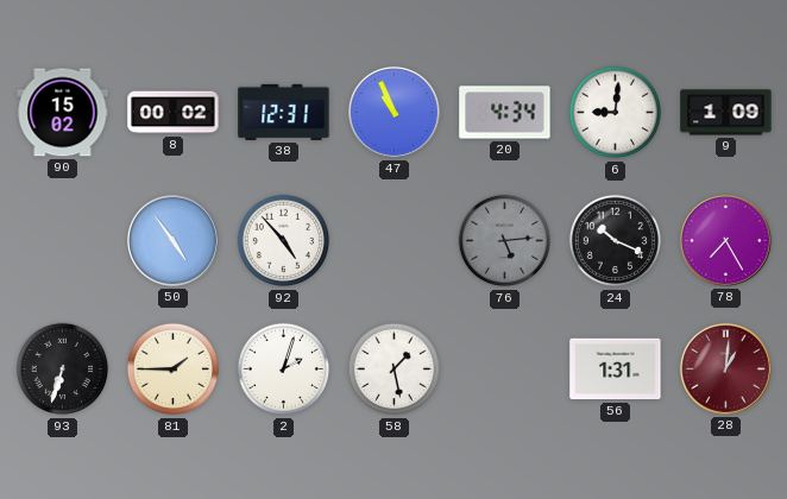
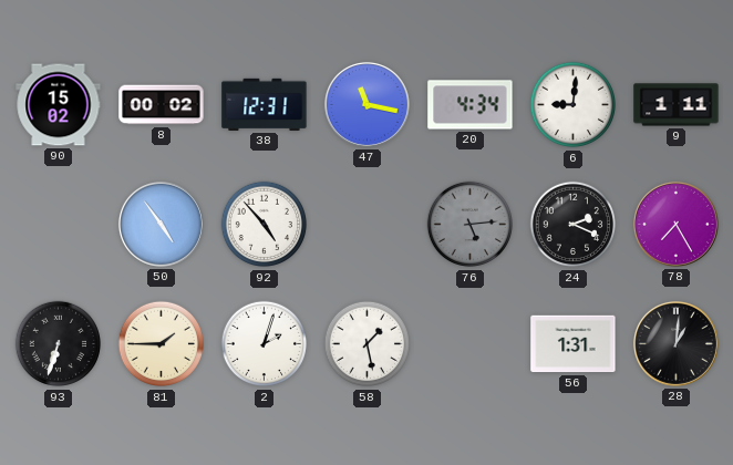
47: 10:56 -> 11:17 (366, 104)
9: 1:09 -> 1:11 (677, 105)
24: 10:19 -> 2:19 (574, 225)
28 dial: burgundy -> black (675, 343)
